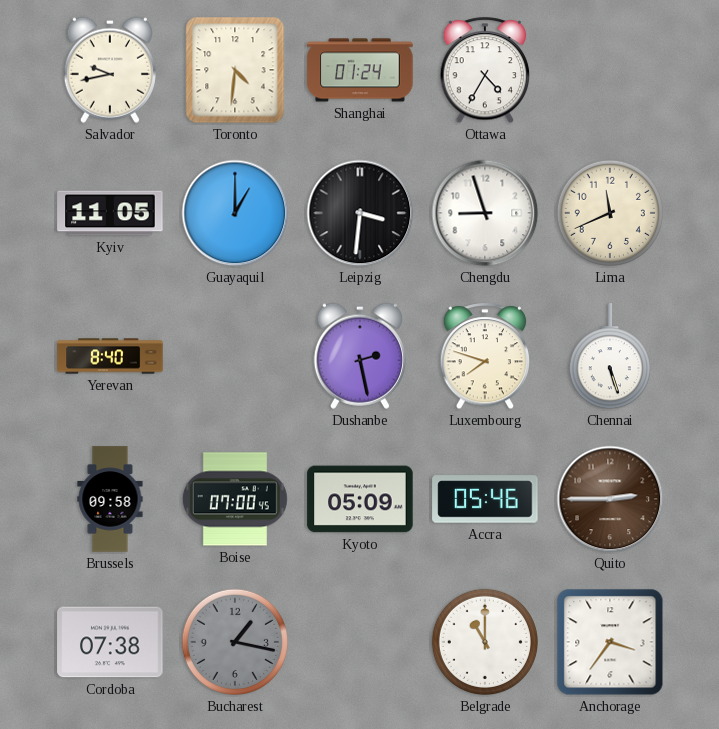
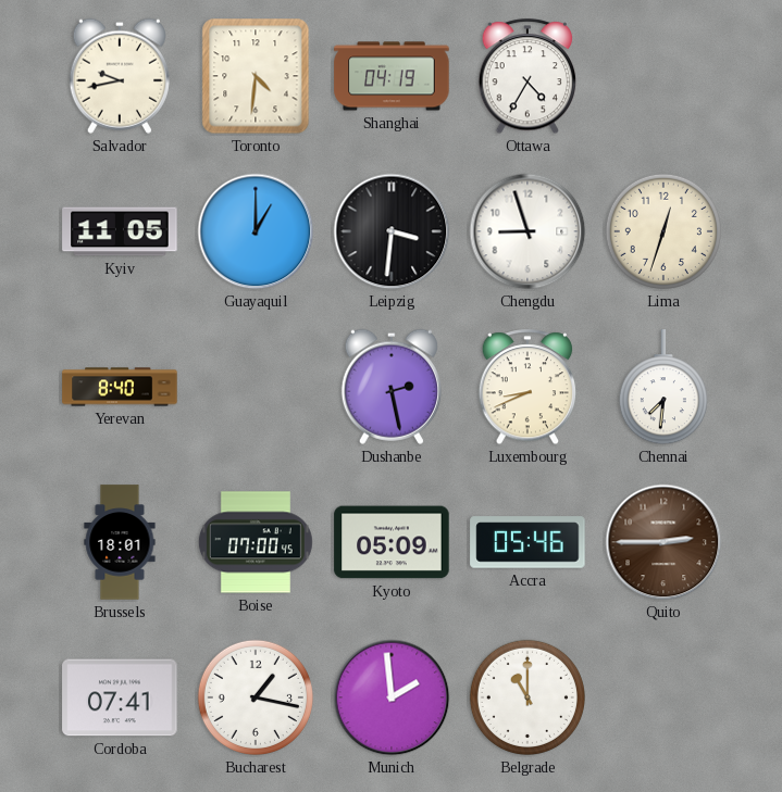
Shanghai: 01:24 -> 04:19 (392, 76)
Lima: 11:41 -> 12:33 (663, 231)
Luxembourg: 7:48 -> 8:41 (527, 388)
Chennai: 5:27 -> 7:31 (663, 388)
Brussels: 09:58 -> 18:01 (120, 542)
Cordoba: 07:38 -> 07:41 (120, 697)
Bucharest dial: grey -> white (256, 697)
Munich: none -> 1:59 (392, 697)
Anchorage: 3:36 -> none (610, 642)
